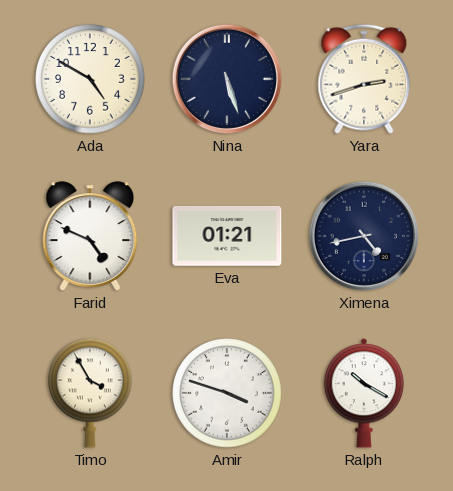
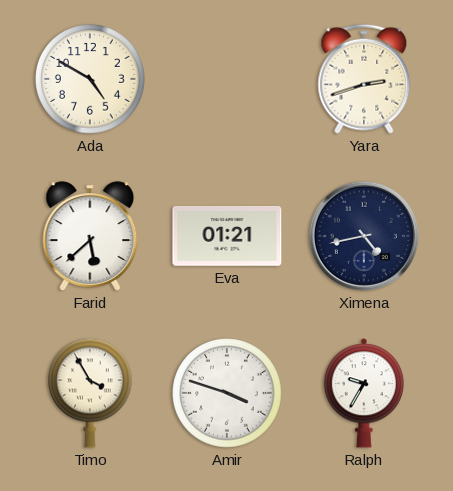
Nina: 5:27 -> none (227, 79)
Farid: 4:49 -> 5:38 (90, 236)
Ralph: 10:20 -> 9:35 (364, 393)
